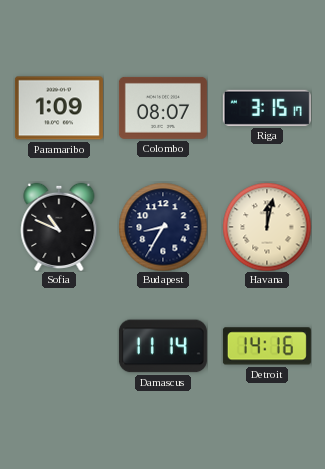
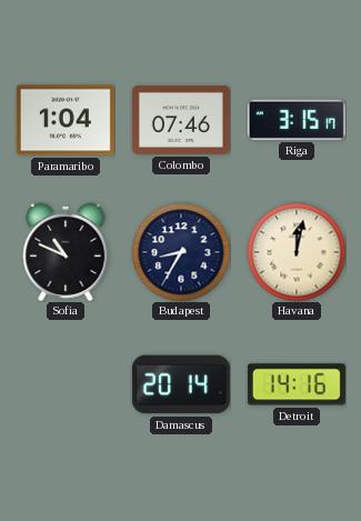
Paramaribo: 1:09 -> 1:04 (66, 120)
Colombo: 08:07 -> 07:46 (181, 120)
Damascus: 11:14 -> 20:14 (181, 384)
